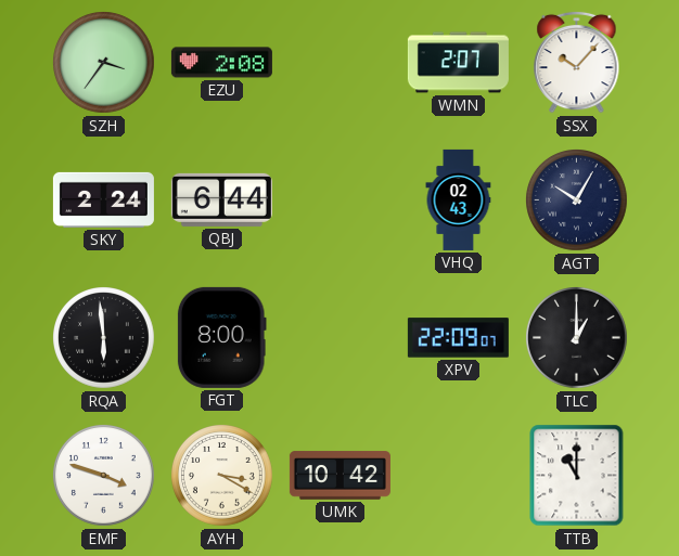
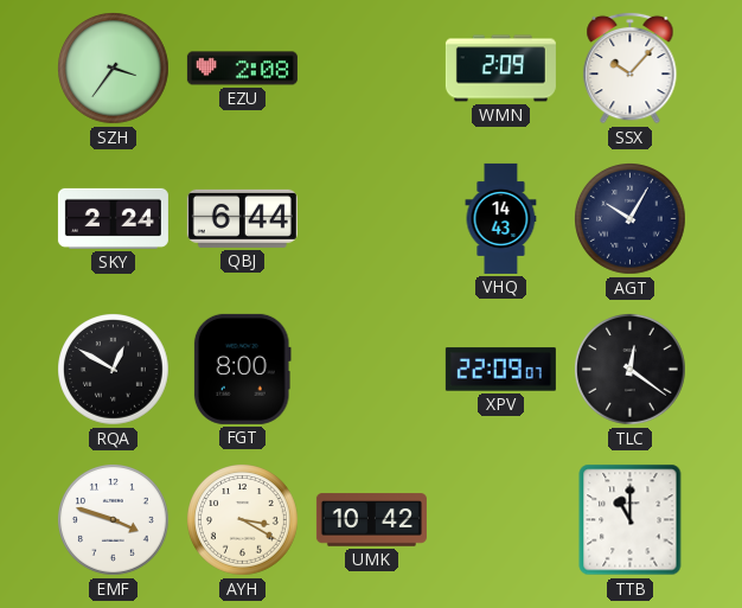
WMN: 2:07 -> 2:09 (500, 69)
VHQ: 02:43 -> 14:43 (501, 218)
RQA: 5:59 -> 12:50 (114, 370)
TLC: 1:00 -> 12:21 (631, 370)
